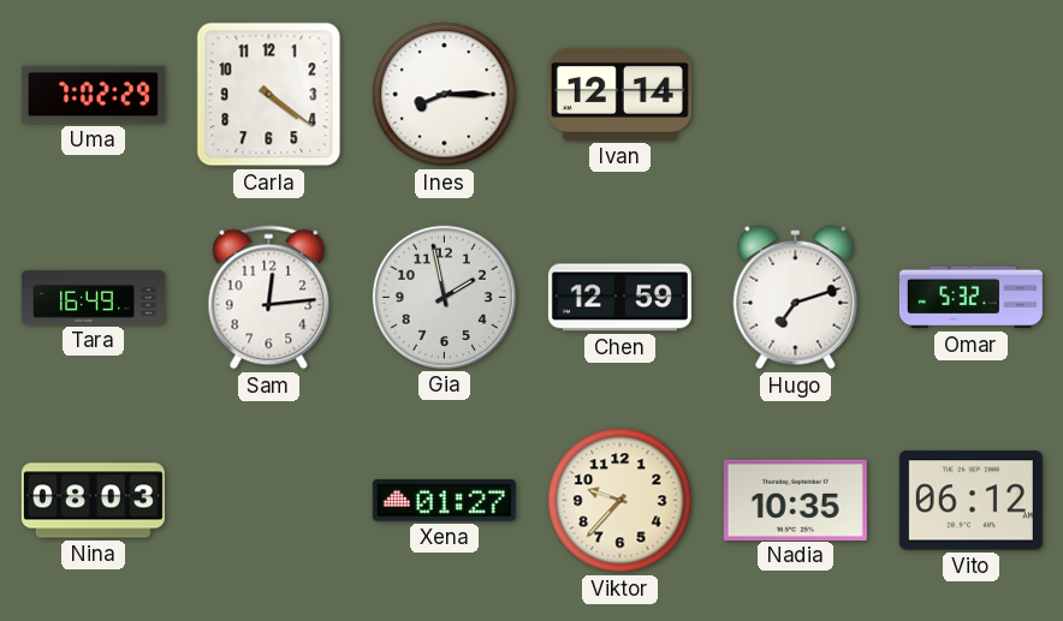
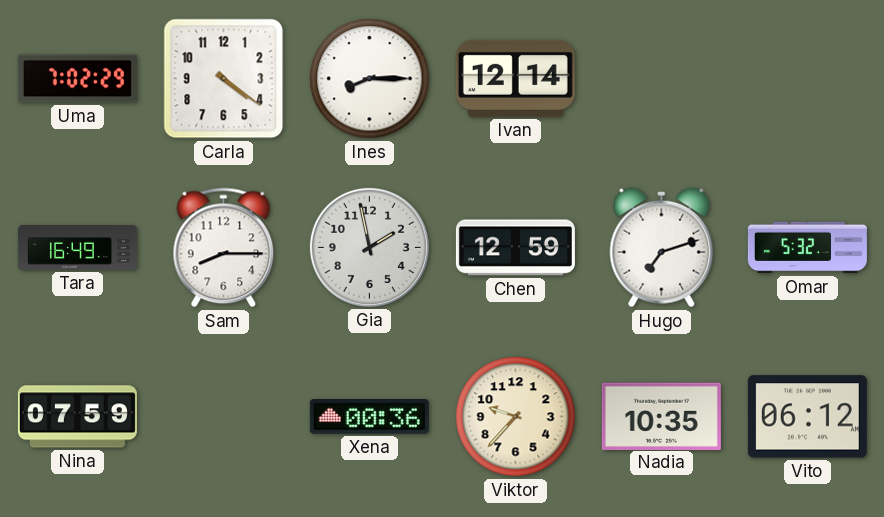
Sam: 12:14 -> 8:15 (224, 248)
Nina: 08:03 -> 07:59 (77, 417)
Xena: 01:27 -> 00:36 (369, 417)
